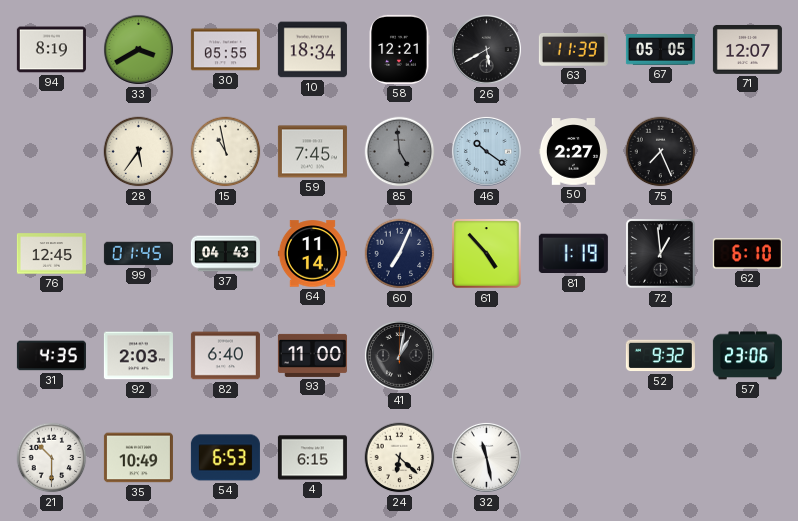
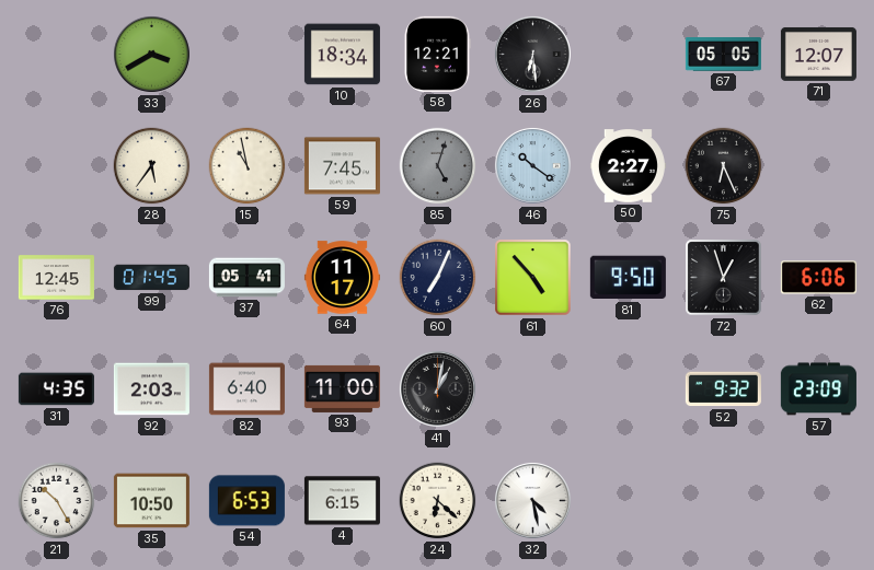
94: 8:19 -> none (51, 50)
30: 05:55 -> none (225, 50)
26: 5:40 -> 6:29 (532, 54)
63: 11:39 -> none (573, 50)
85: 4:59 -> 5:03 (438, 166)
75: 7:26 -> 6:26 (724, 166)
37: 04:43 -> 05:41 (246, 278)
64: 11:14 -> 11:17 (342, 278)
81: 1:19 -> 9:50 (628, 278)
72: 12:59 -> 12:57 (724, 278)
62: 6:10 -> 6:06 (818, 278)
57: 23:06 -> 23:09 (818, 389)
21: 10:30 -> 10:25 (57, 501)
35: 10:49 -> 10:50 (151, 501)
32: 11:28 -> 4:28 (532, 500)
